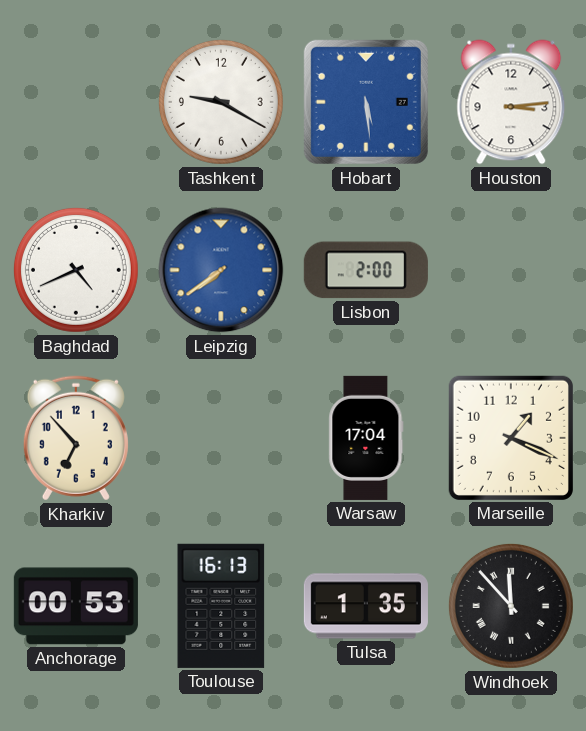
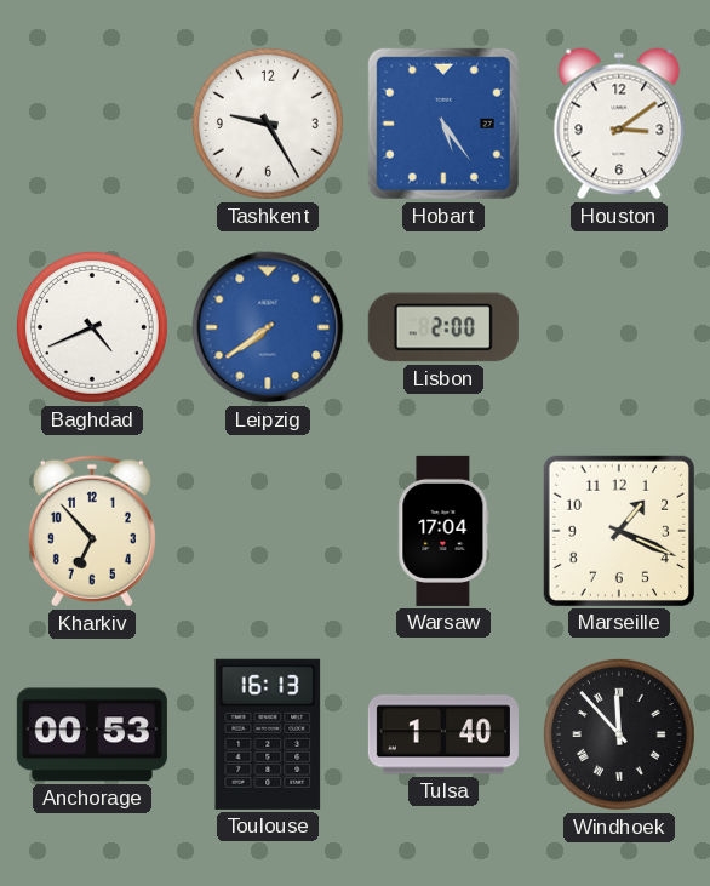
Tashkent: 9:20 -> 9:25 (268, 124)
Hobart: 5:29 -> 5:24 (443, 124)
Houston: 3:14 -> 3:09 (619, 124)
Tulsa: 1:35 -> 1:40 (443, 734)
